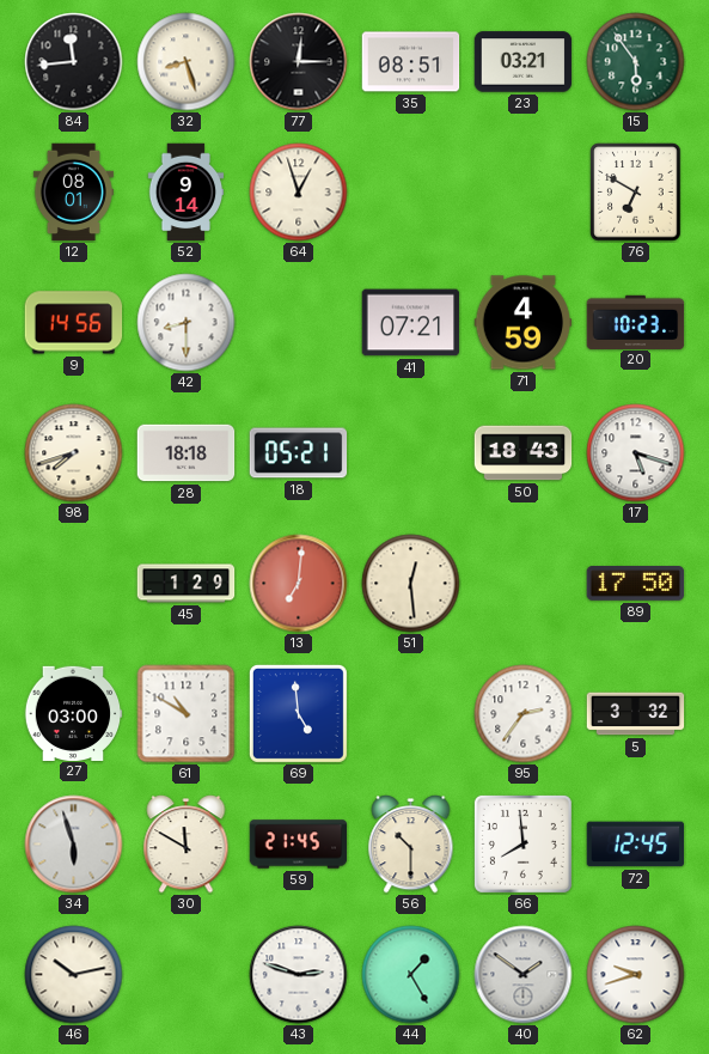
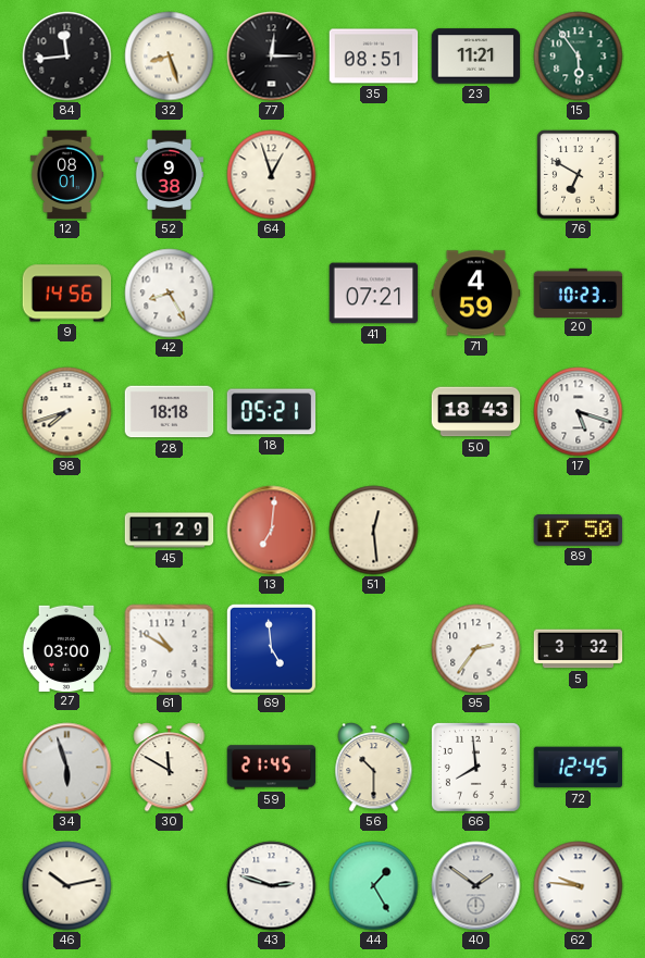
23: 03:21 -> 11:21 (476, 57)
52: 9:14 -> 9:38 (170, 175)
42: 8:30 -> 8:25 (170, 294)
62: 9:42 -> 9:46 (579, 886)
